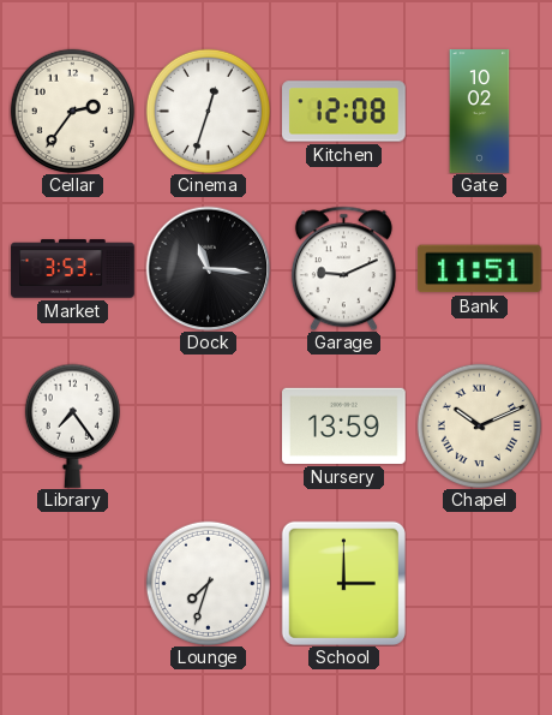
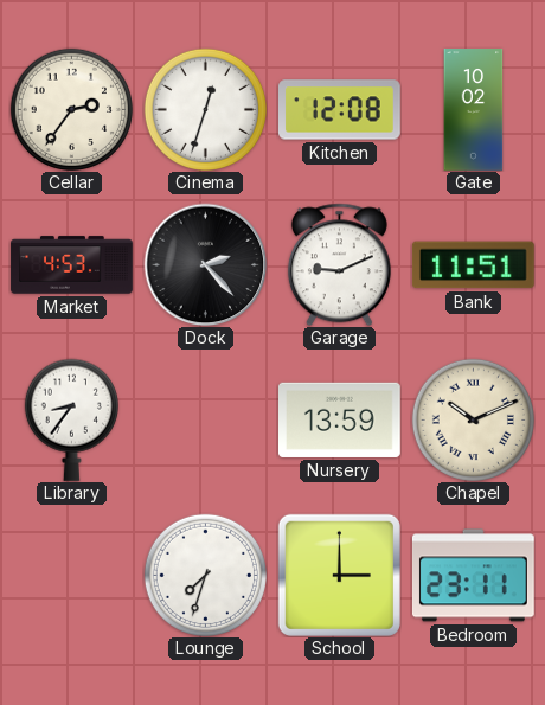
Market: 3:53 -> 4:53 (72, 265)
Dock: 11:16 -> 2:23 (205, 264)
Library: 7:24 -> 8:36 (71, 419)
Bedroom: none -> 23:11 (473, 576)
